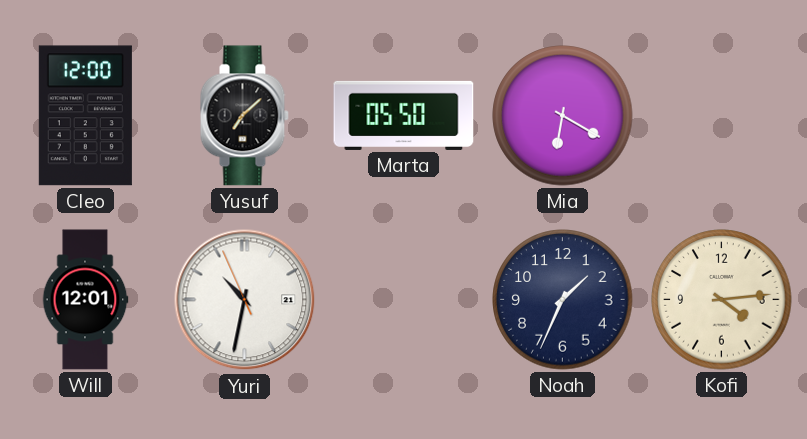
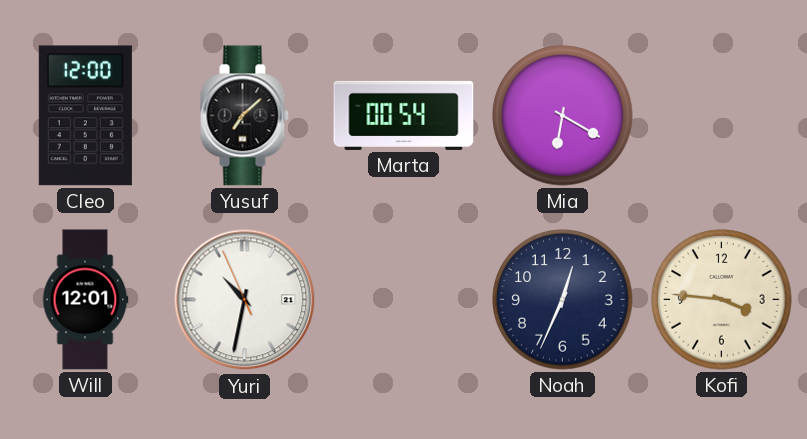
Marta: 05:50 -> 00:54 (404, 115)
Noah: 1:34 -> 12:34 (563, 300)
Kofi: 4:14 -> 3:46 (722, 300)
